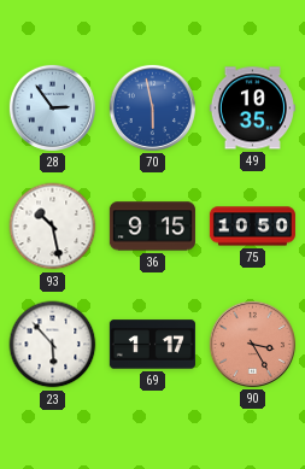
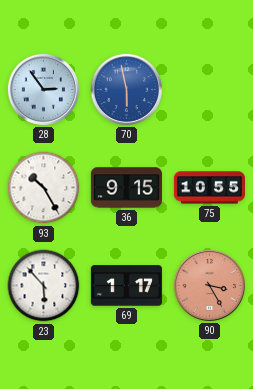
49: 10:35 -> none (252, 109)
93: 10:28 -> 10:25 (44, 188)
75: 10:50 -> 10:55 (209, 188)
